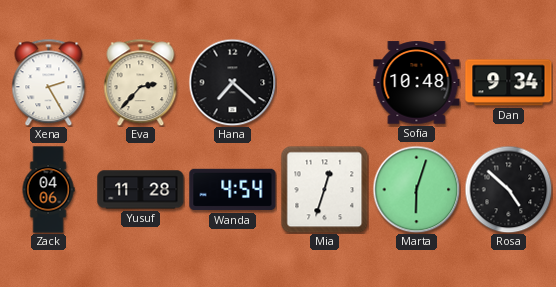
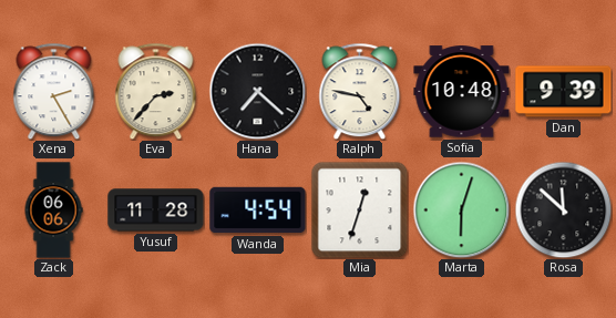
Ralph: none -> 4:47 (360, 91)
Dan: 9:34 -> 9:39 (564, 92)
Zack: 04:06 -> 06:06 (53, 211)
Rosa: 4:52 -> 11:52 (563, 209)
